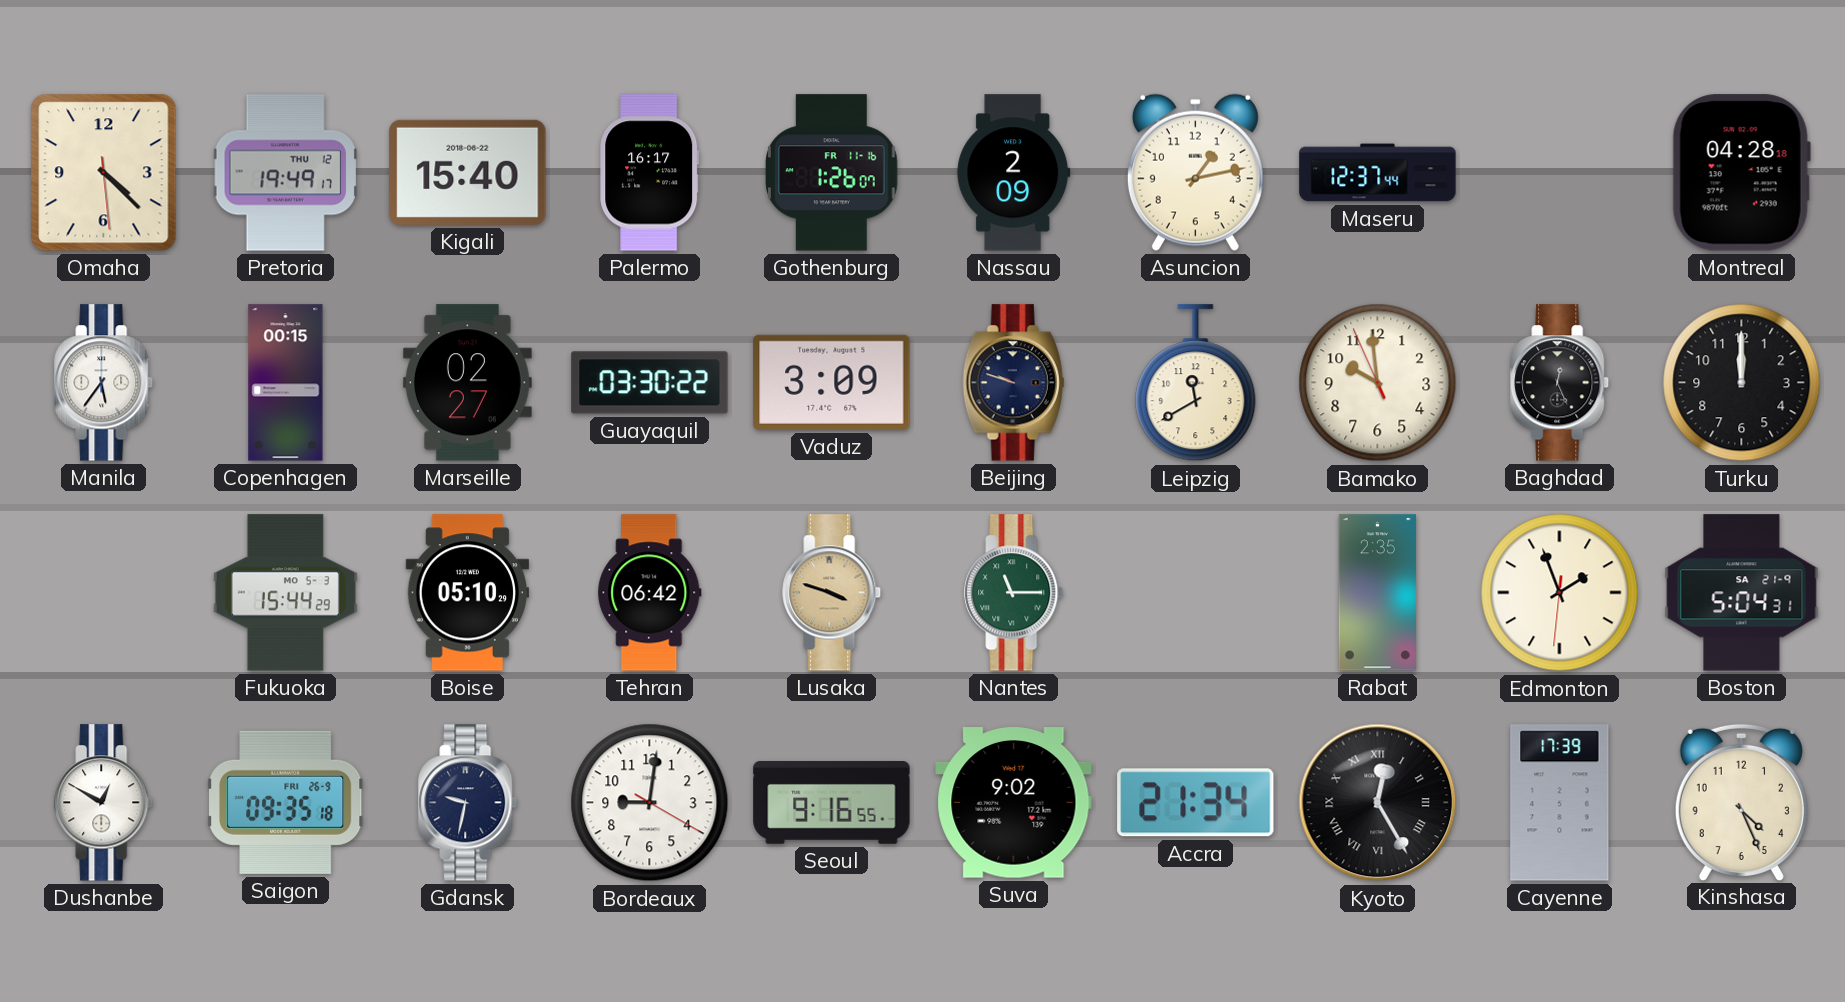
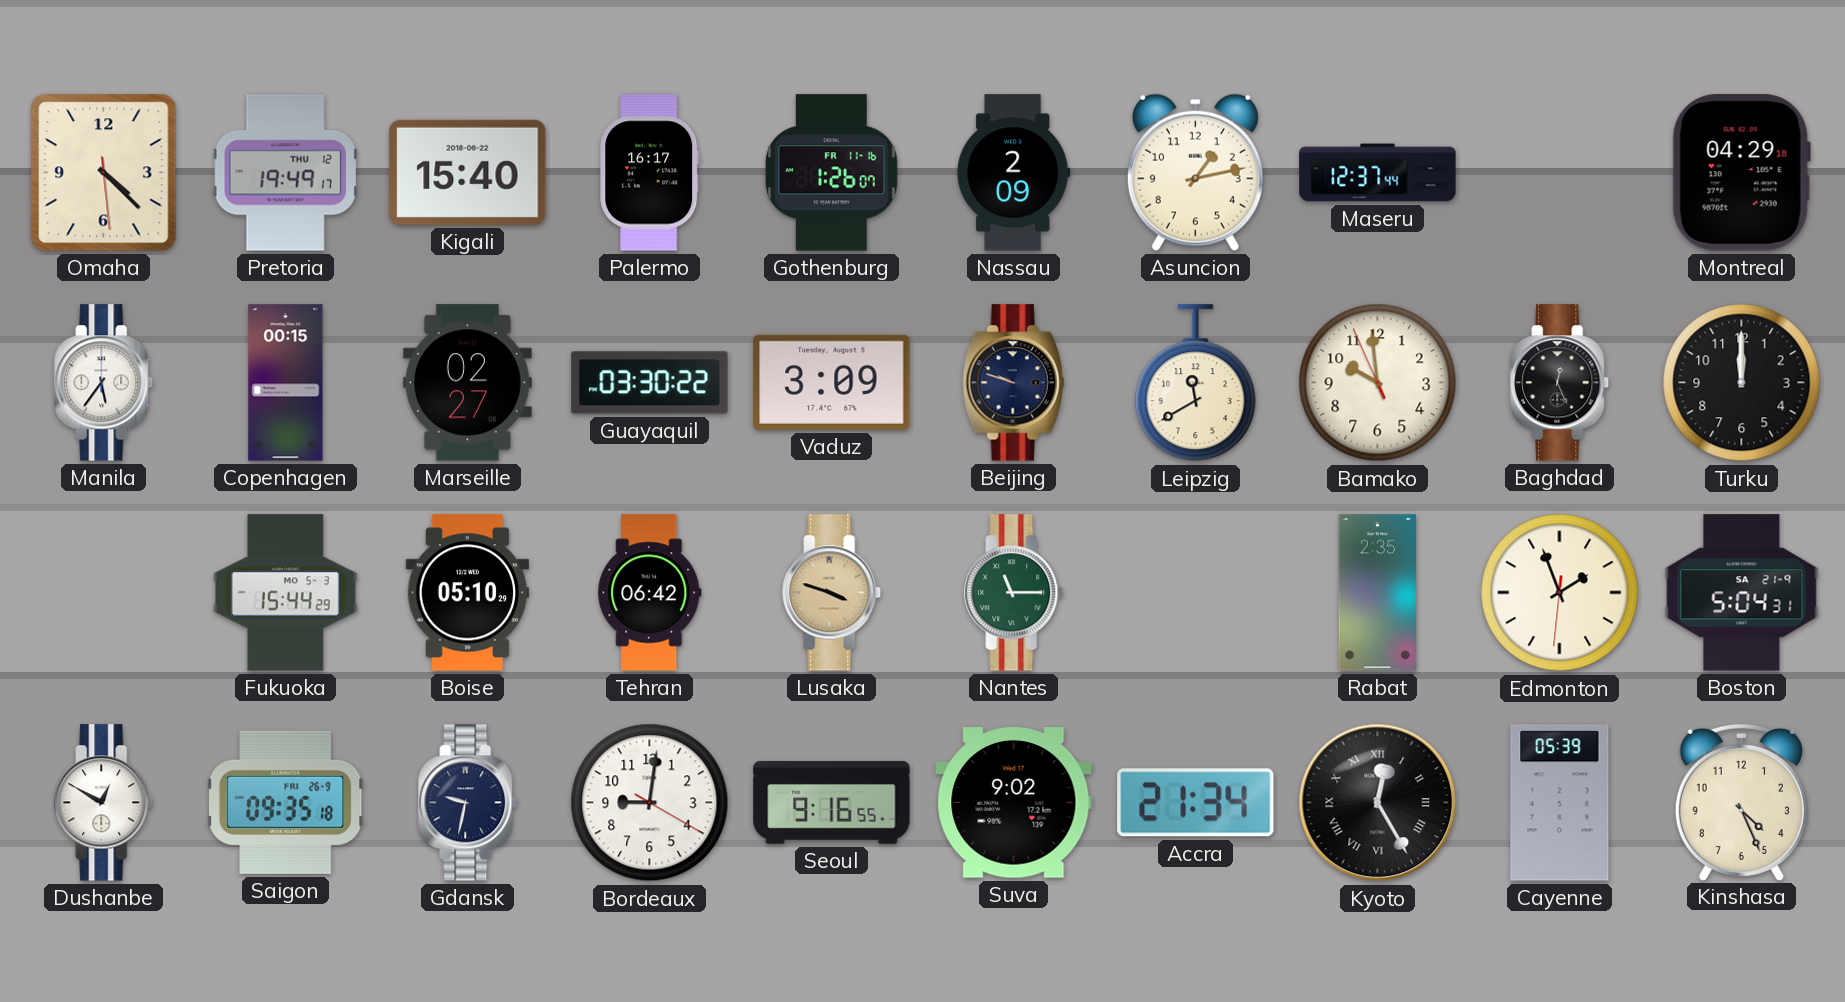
Montreal: 04:28 -> 04:29 (1741, 173)
Cayenne: 17:39 -> 05:39 (1560, 803)
